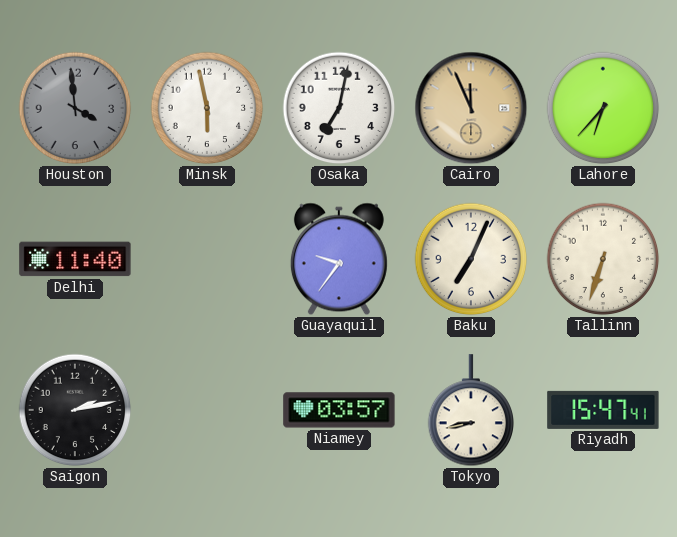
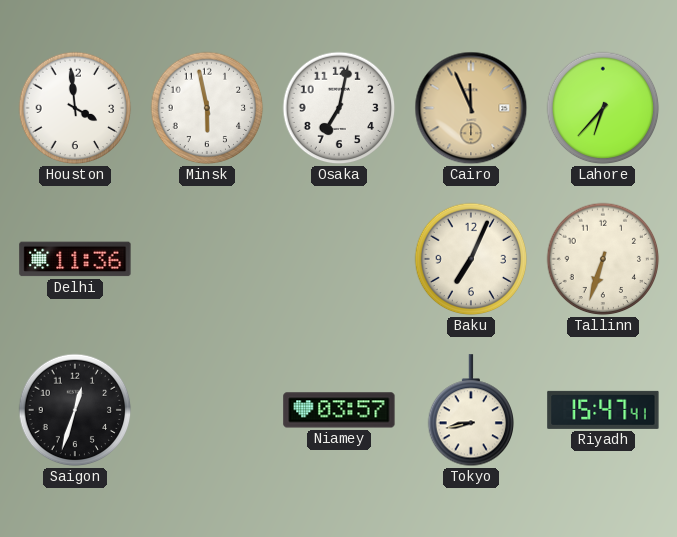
Houston dial: grey -> white (75, 108)
Delhi: 11:40 -> 11:36 (75, 259)
Guayaquil: 9:36 -> none (339, 259)
Saigon: 2:13 -> 12:33 (75, 410)
